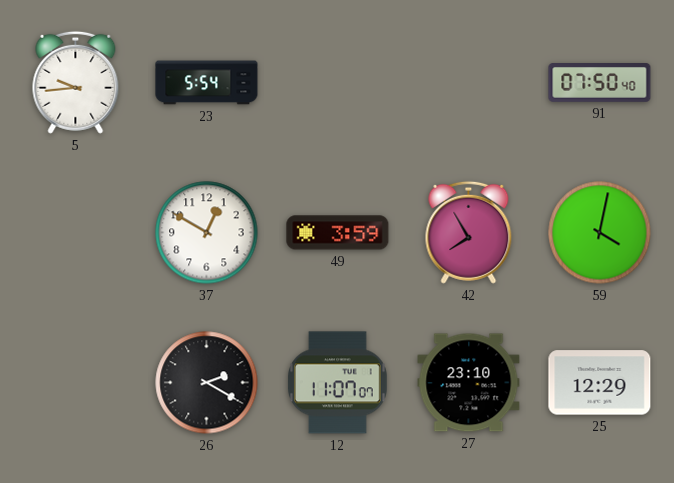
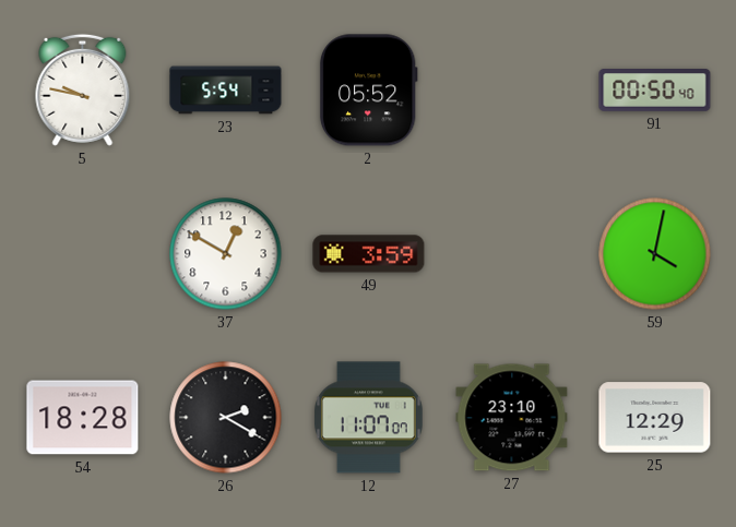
5: 9:44 -> 9:47 (83, 89)
2: none -> 05:52 (368, 91)
91: 07:50 -> 00:50 (655, 91)
42: 7:55 -> none (469, 232)
54: none -> 18:28 (83, 418)
